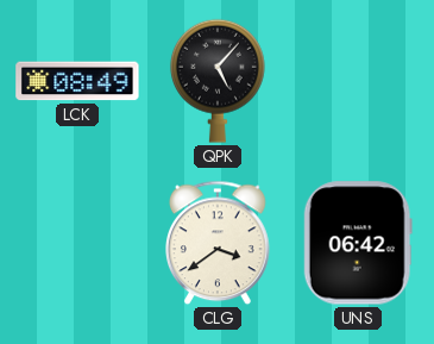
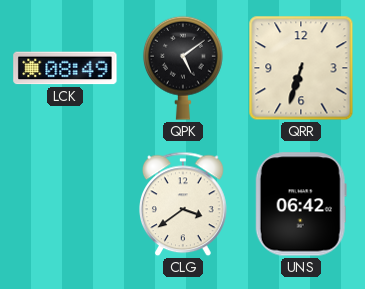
QPK: 5:07 -> 5:09 (183, 68)
QRR: none -> 6:33 (301, 68)
